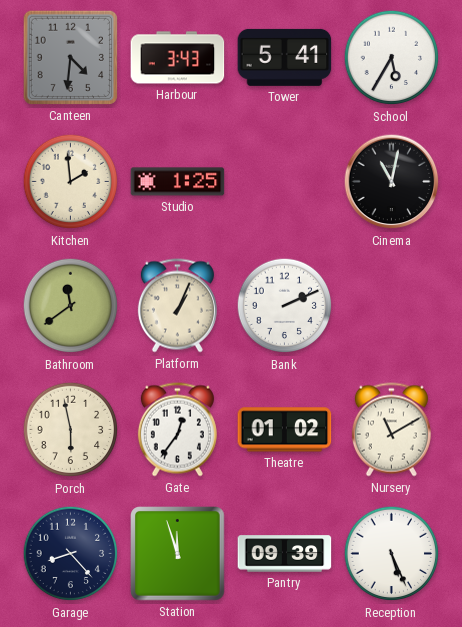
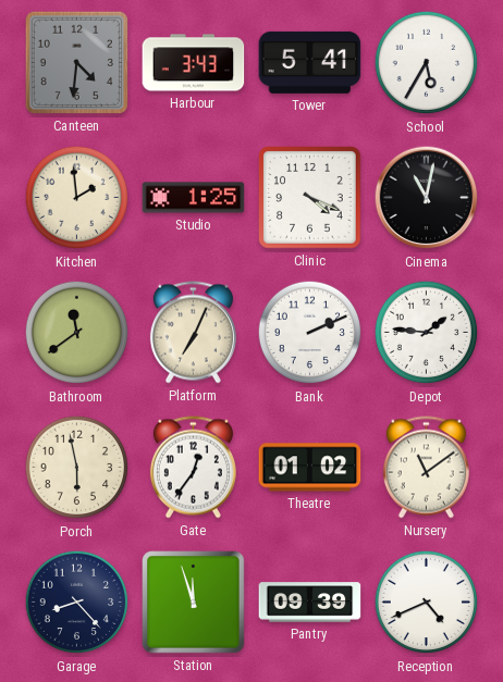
Clinic: none -> 4:19 (310, 198)
Platform: 1:04 -> 7:04 (193, 333)
Depot: none -> 1:46 (427, 333)
Nursery: 11:10 -> 11:09 (426, 468)
Reception: 5:26 -> 4:41 (427, 603)
